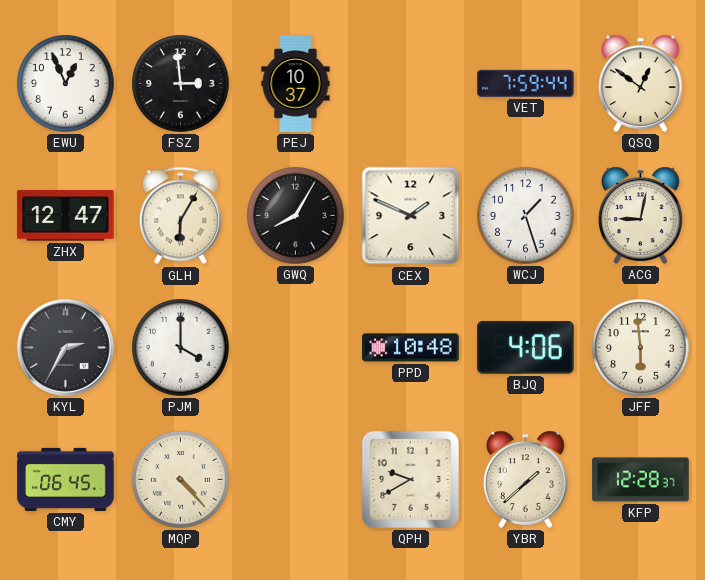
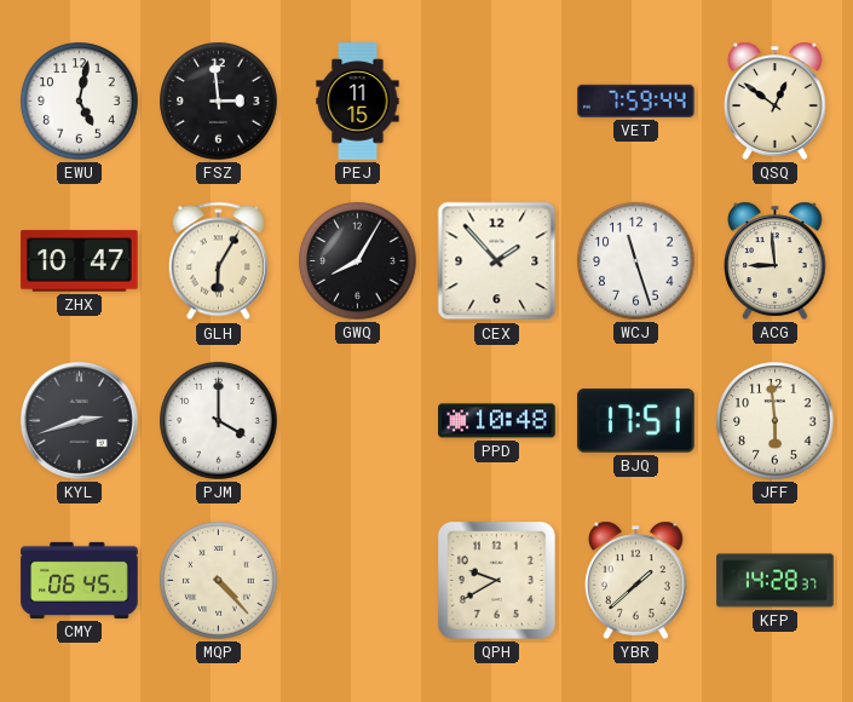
EWU: 12:56 -> 5:02 (80, 102)
PEJ: 10:37 -> 11:15 (358, 102)
ZHX: 12:47 -> 10:47 (80, 261)
CEX: 1:49 -> 1:53 (497, 261)
WCJ: 1:27 -> 11:27 (636, 261)
ACG: 9:02 -> 8:59 (776, 260)
KYL: 2:35 -> 2:42 (79, 420)
BJQ: 4:06 -> 17:51 (636, 421)
KFP: 12:28 -> 14:28 (776, 581)
